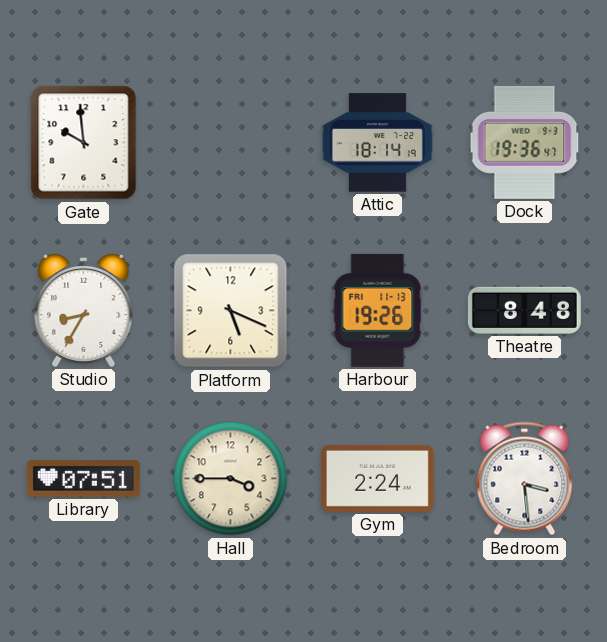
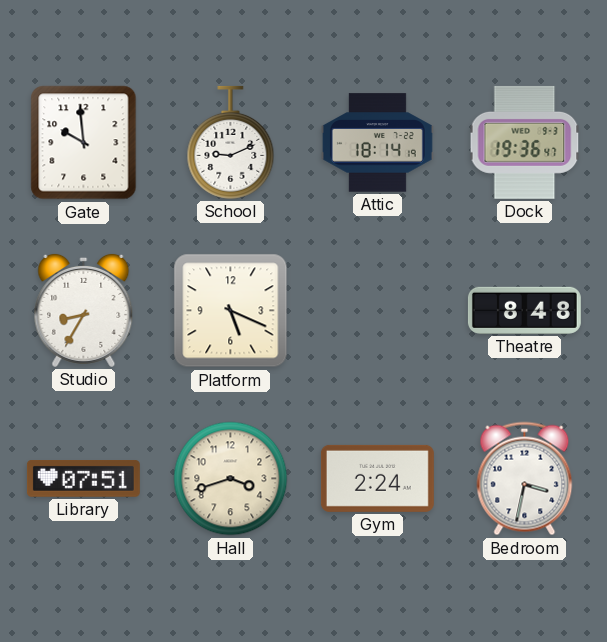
School: none -> 9:11 (231, 142)
Harbour: 19:26 -> none (378, 310)
Hall: 3:45 -> 3:42 (231, 479)
Bedroom: 3:29 -> 3:32 (525, 479)
